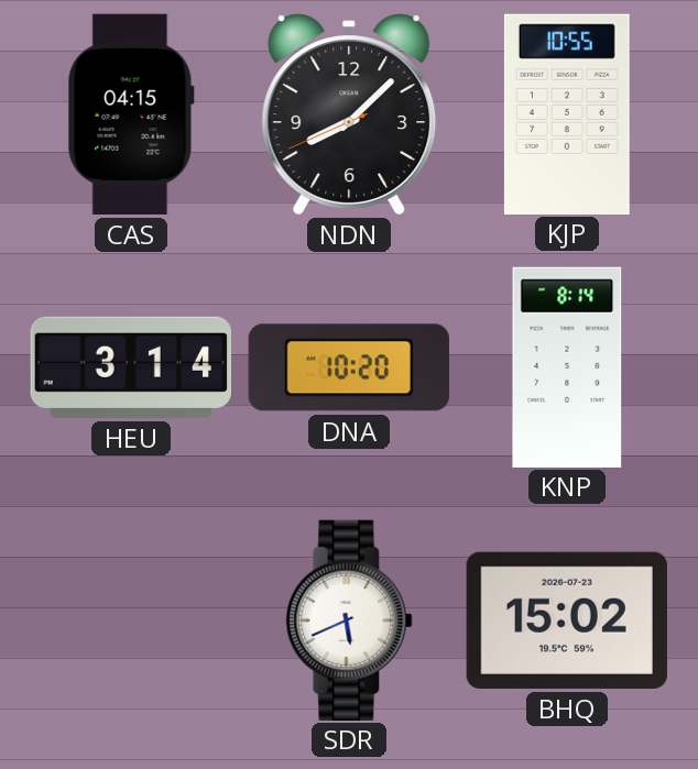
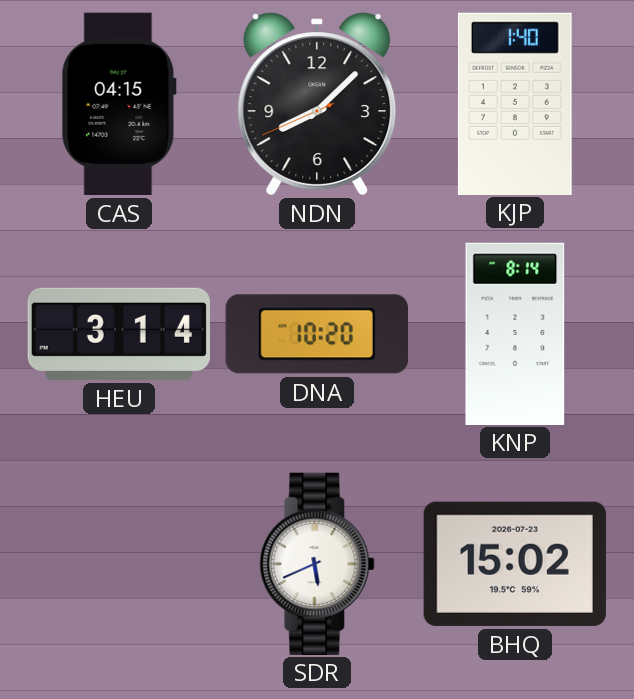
KJP: 10:55 -> 1:40 (515, 103)
